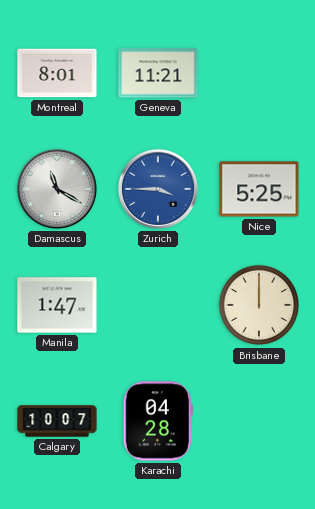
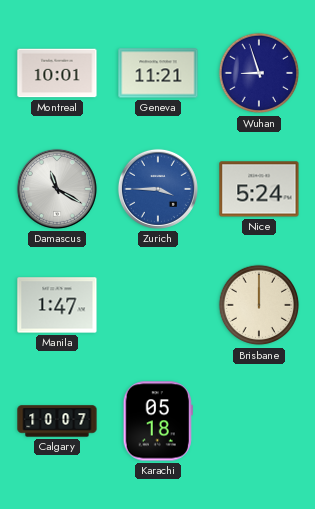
Montreal: 8:01 -> 10:01 (57, 73)
Wuhan: none -> 8:57 (259, 73)
Nice: 5:25 -> 5:24 (259, 189)
Karachi: 04:28 -> 05:18 (158, 421)
